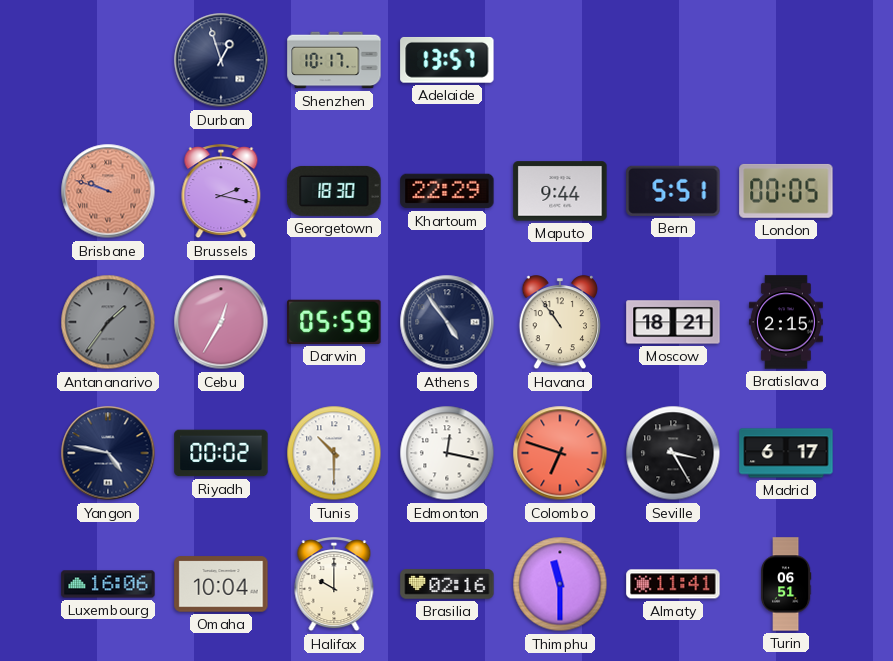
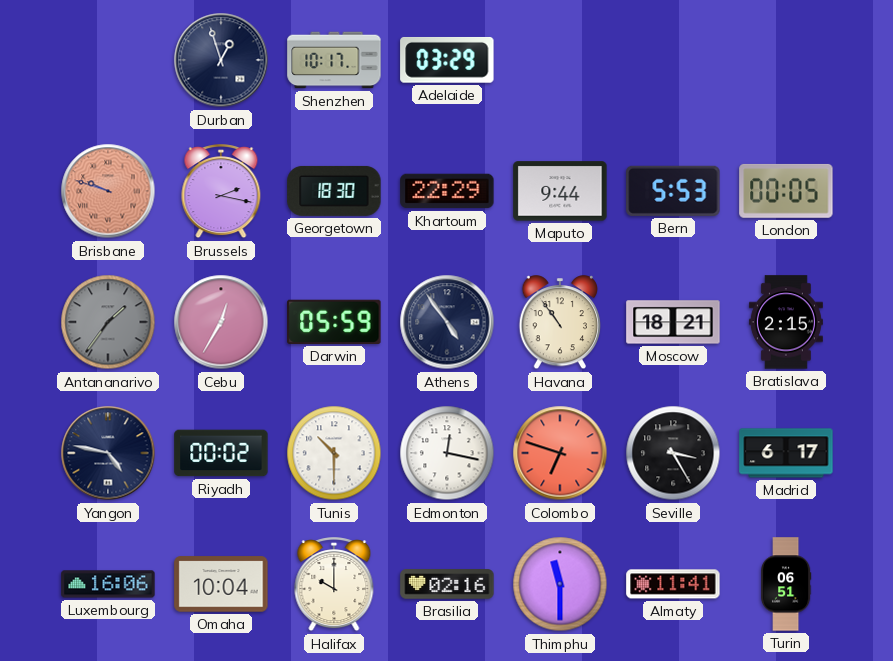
Adelaide: 13:57 -> 03:29 (447, 60)
Bern: 5:51 -> 5:53 (673, 191)
